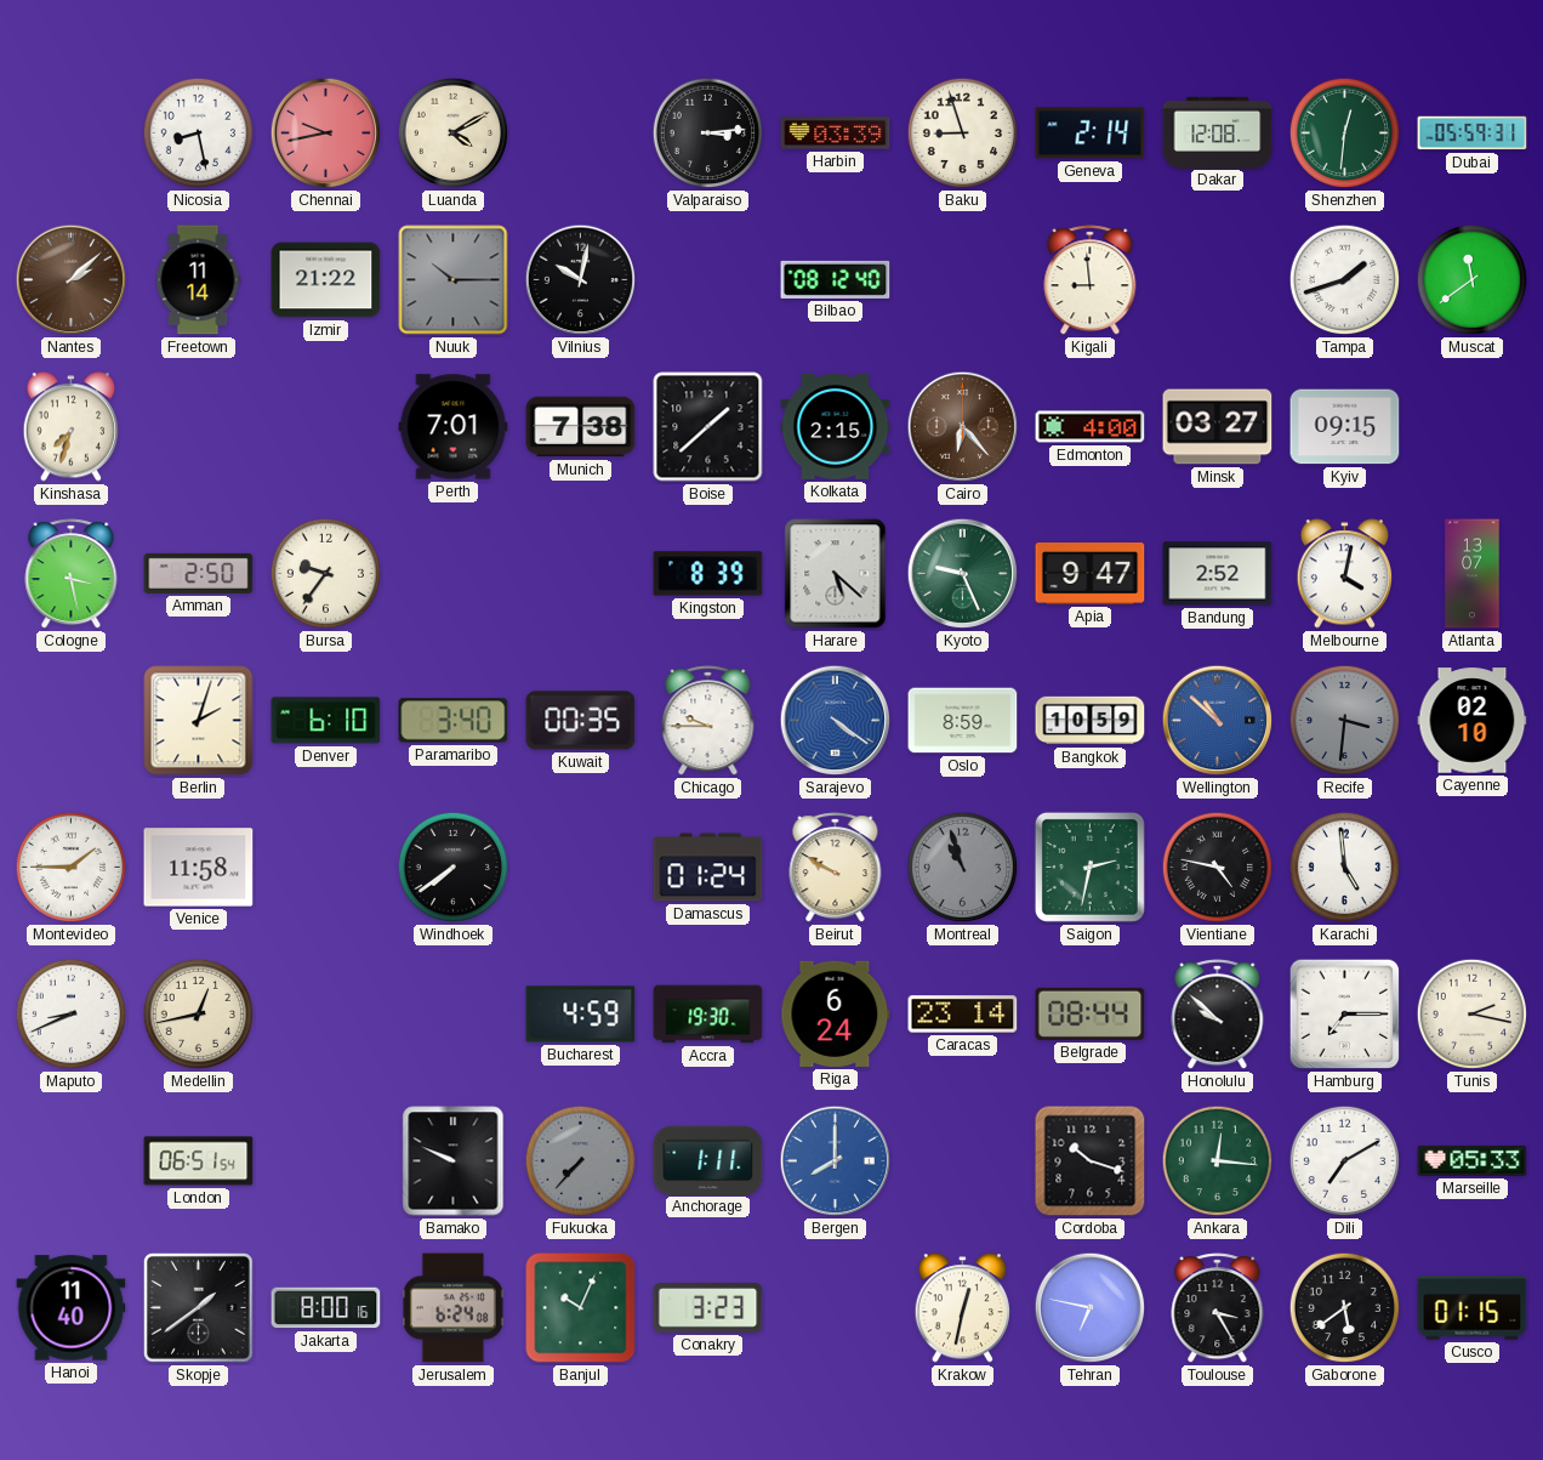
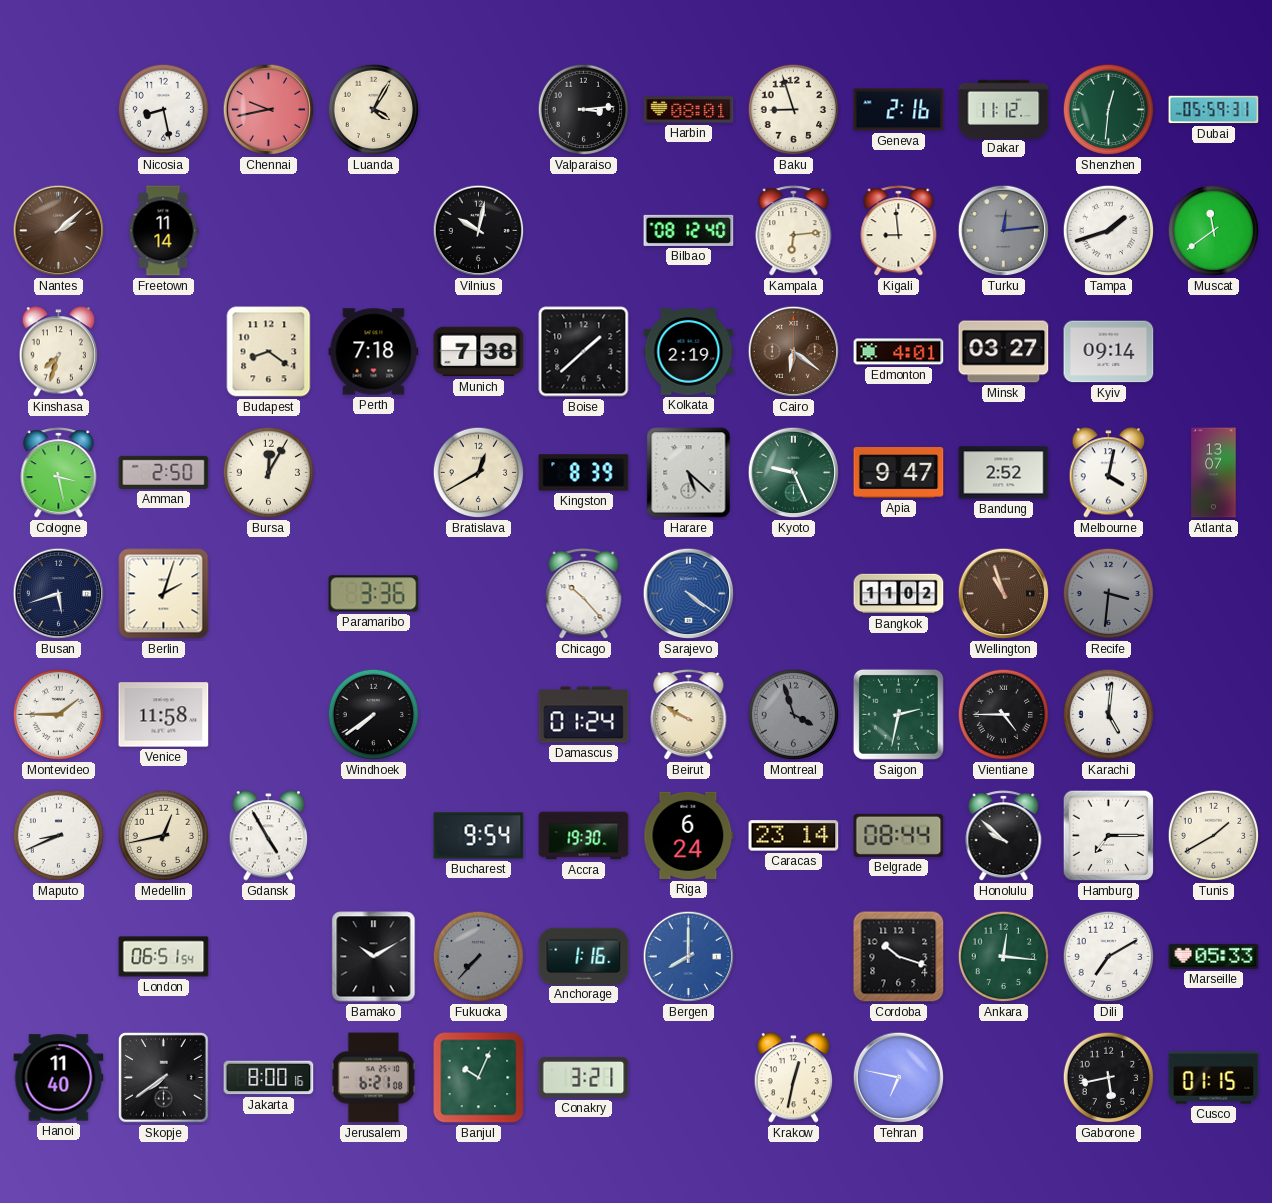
Luanda: 4:10 -> 4:05 (374, 110)
Harbin: 03:39 -> 08:01 (689, 110)
Geneva: 2:14 -> 2:16 (899, 110)
Dakar: 12:08 -> 11:12 (1004, 109)
Izmir: 21:22 -> none (326, 280)
Nuuk: 10:15 -> none (454, 280)
Kampala: none -> 6:14 (794, 231)
Turku: none -> 12:14 (1004, 231)
Budapest: none -> 8:21 (269, 352)
Perth: 7:01 -> 7:18 (374, 352)
Kolkata: 2:15 -> 2:19 (689, 352)
Cairo: 6:23 -> 6:21 (794, 352)
Edmonton: 4:00 -> 4:01 (899, 352)
Kyiv: 09:15 -> 09:14 (1109, 352)
Bursa: 9:36 -> 12:05 (269, 473)
Bratislava: none -> 12:40 (479, 473)
Busan: none -> 5:42 (59, 594)
Denver: 6:10 -> none (326, 721)
Paramaribo: 3:40 -> 3:36 (374, 594)
Kuwait: 00:35 -> none (581, 721)
Chicago: 9:45 -> 10:23 (584, 594)
Oslo: 8:59 -> none (963, 721)
Bangkok: 10:59 -> 11:02 (899, 594)
Wellington: 10:52 -> 10:57 (1004, 594)
Wellington dial: blue -> brown (1004, 594)
Cayenne: 02:10 -> none (1473, 721)
Montreal: 10:57 -> 3:57 (794, 715)
Vientiane: 4:47 -> 4:45 (1004, 715)
Karachi: 4:59 -> 5:01 (1109, 715)
Gdansk: none -> 4:55 (269, 836)
Bucharest: 4:59 -> 9:54 (479, 836)
Tunis: 2:17 -> 1:40 (1214, 836)
Bamako: 9:49 -> 10:10 (374, 957)
Anchorage: 1:11 -> 1:16 (584, 956)
Skopje: 1:39 -> 7:39 (164, 1078)
Jerusalem: 6:24 -> 6:21 (373, 1078)
Conakry: 3:23 -> 3:21 (584, 1077)
Toulouse: 3:25 -> none (1218, 1308)
Gaborone: 5:39 -> 5:43 (1109, 1078)
